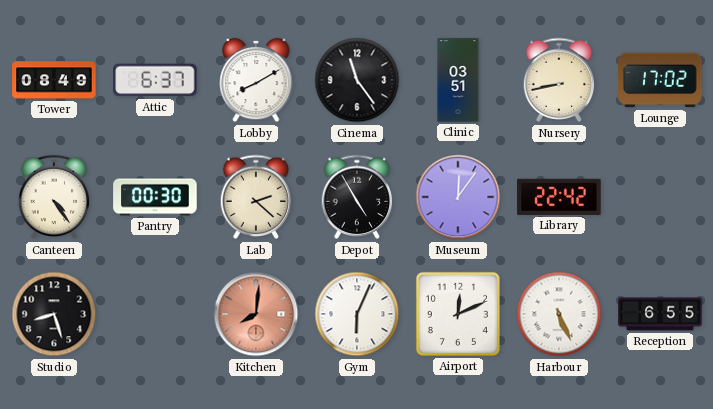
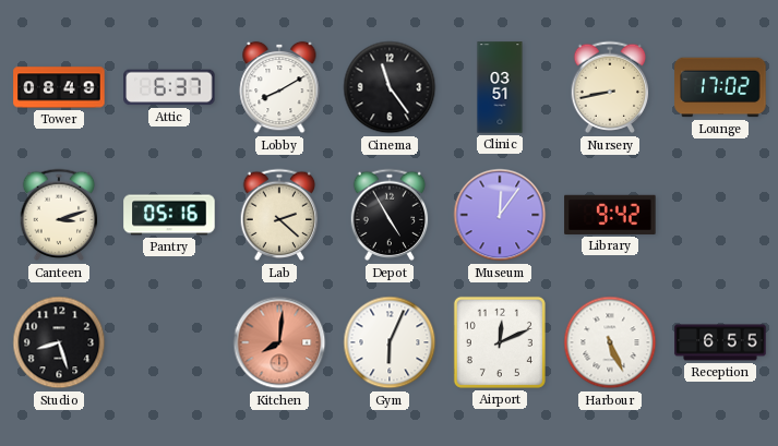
Canteen: 4:24 -> 3:12 (59, 215)
Pantry: 00:30 -> 05:16 (169, 215)
Library: 22:42 -> 9:42 (610, 215)
